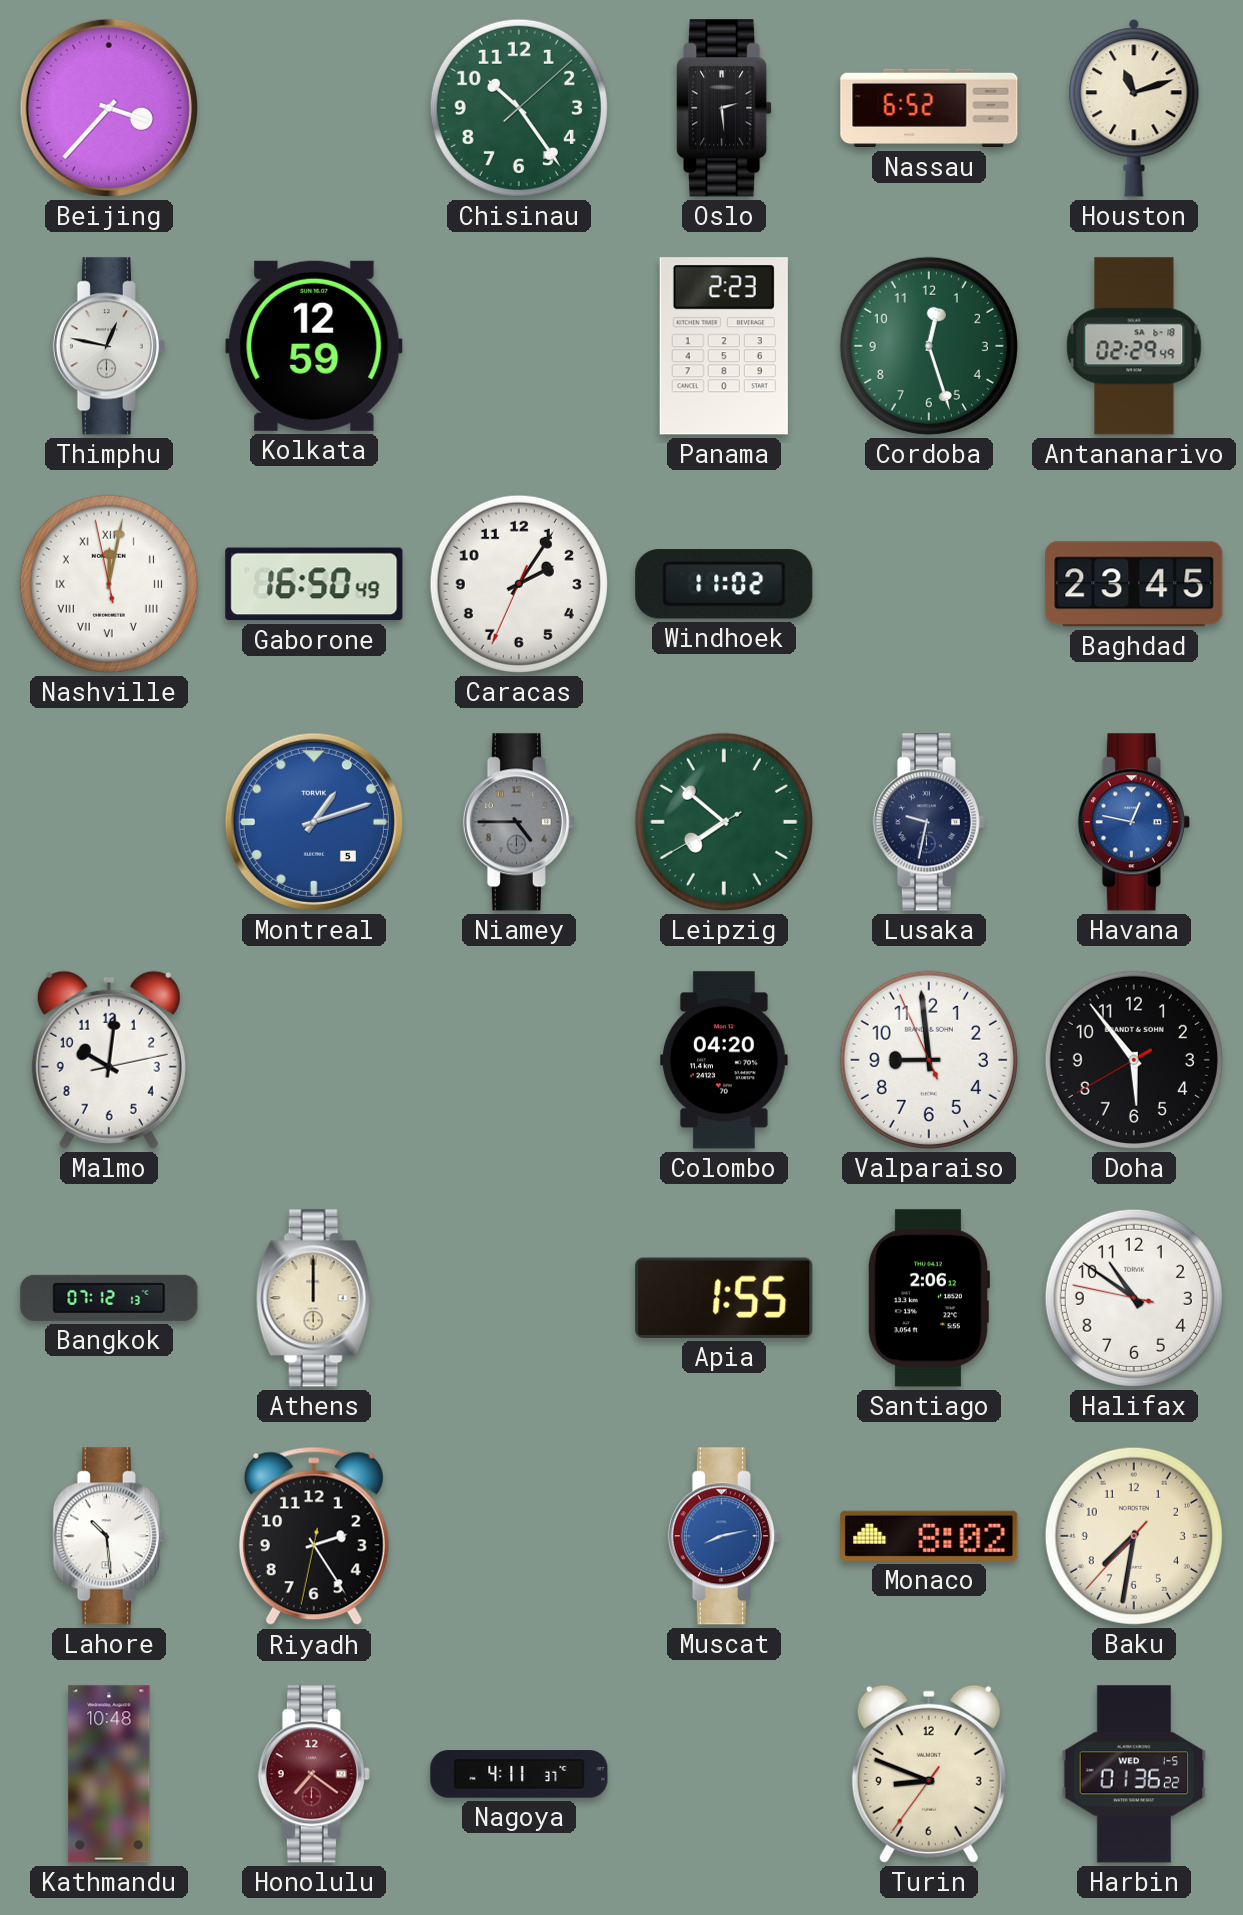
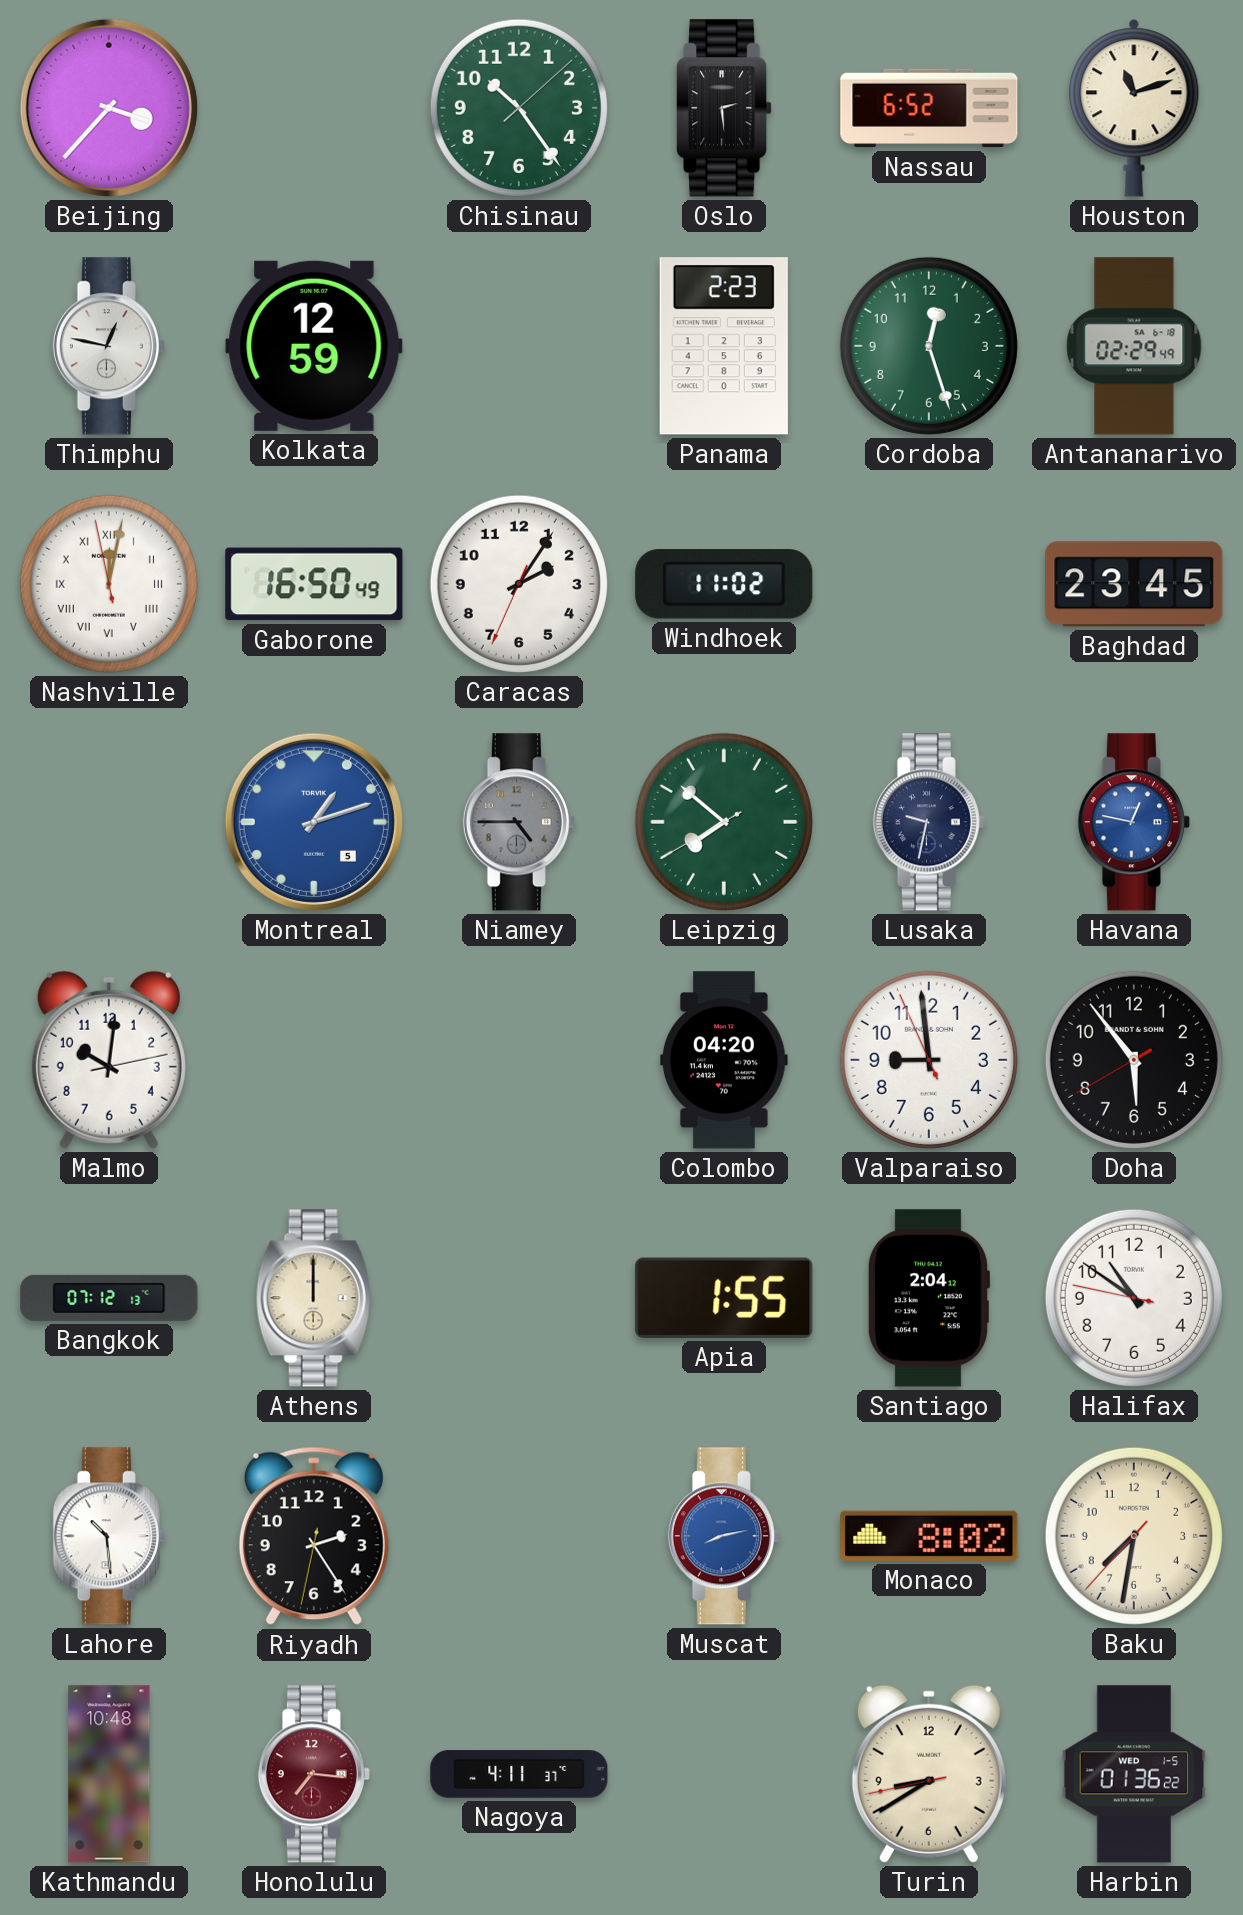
Santiago: 2:06 -> 2:04 (928, 1298)
Honolulu: 7:21 -> 7:16 (314, 1774)
Turin: 8:48 -> 8:39 (929, 1774)
